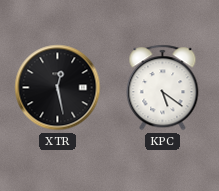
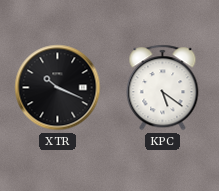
XTR: 12:28 -> 10:19 (58, 88)
